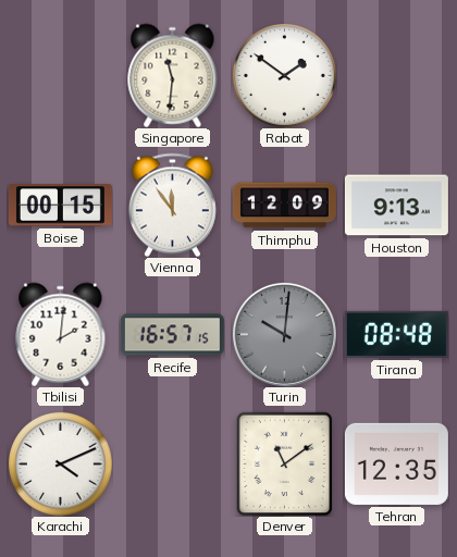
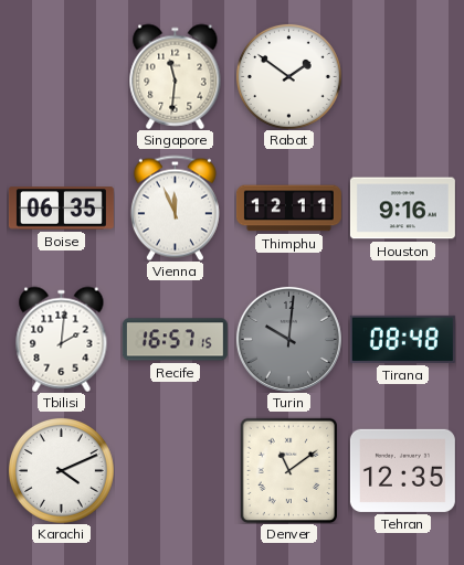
Boise: 00:15 -> 06:35 (61, 209)
Vienna: 11:54 -> 11:56 (175, 207)
Thimphu: 12:09 -> 12:11 (288, 209)
Houston: 9:13 -> 9:16 (402, 209)
